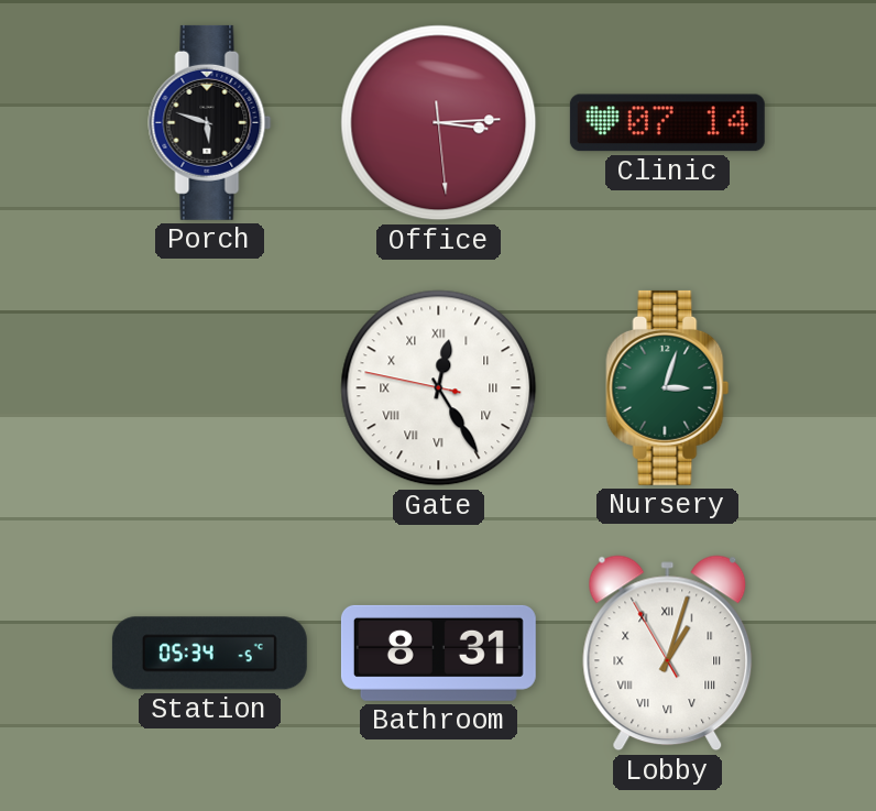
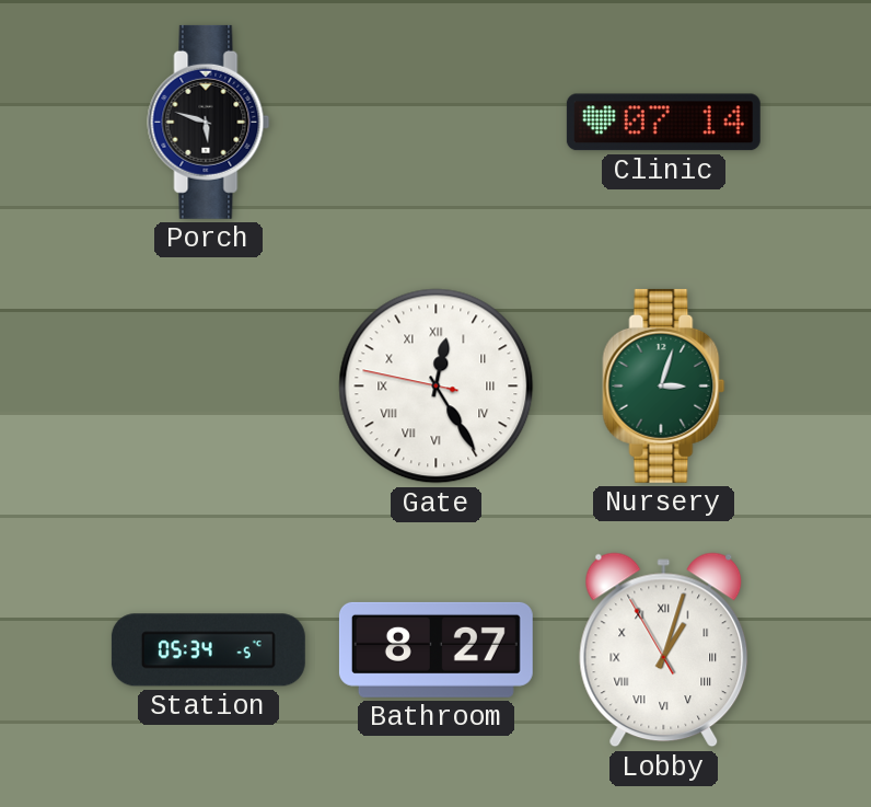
Office: 3:14 -> none (439, 123)
Bathroom: 8:31 -> 8:27 (436, 649)
